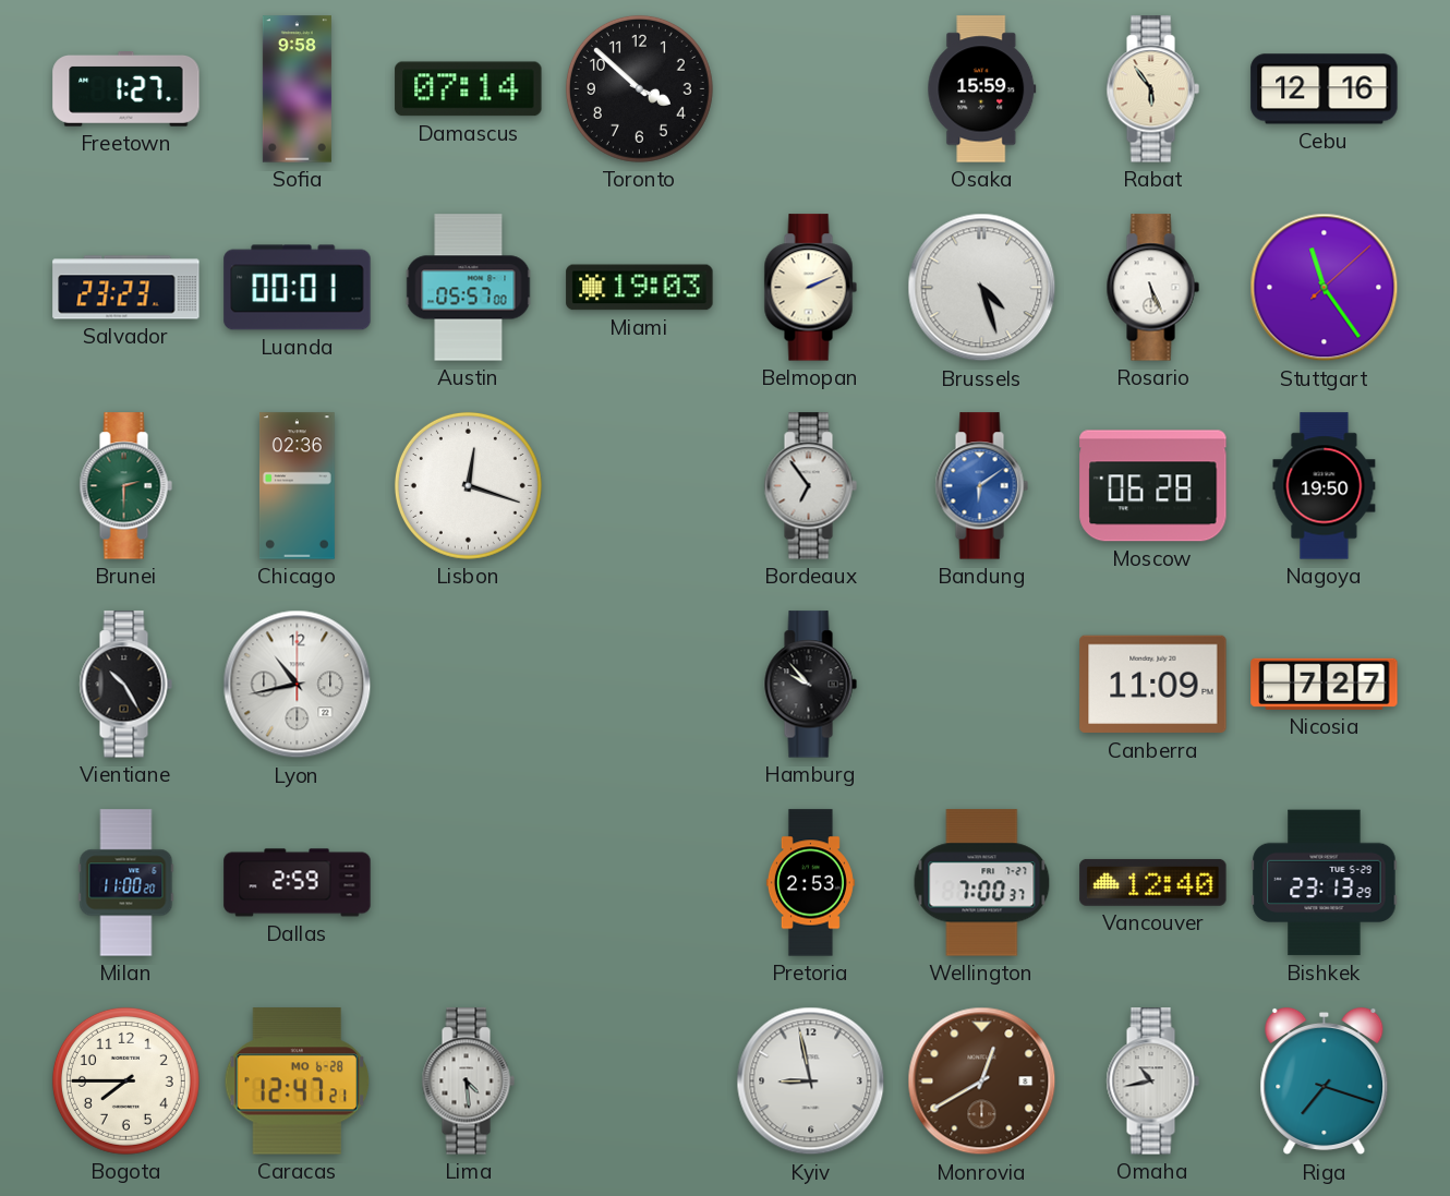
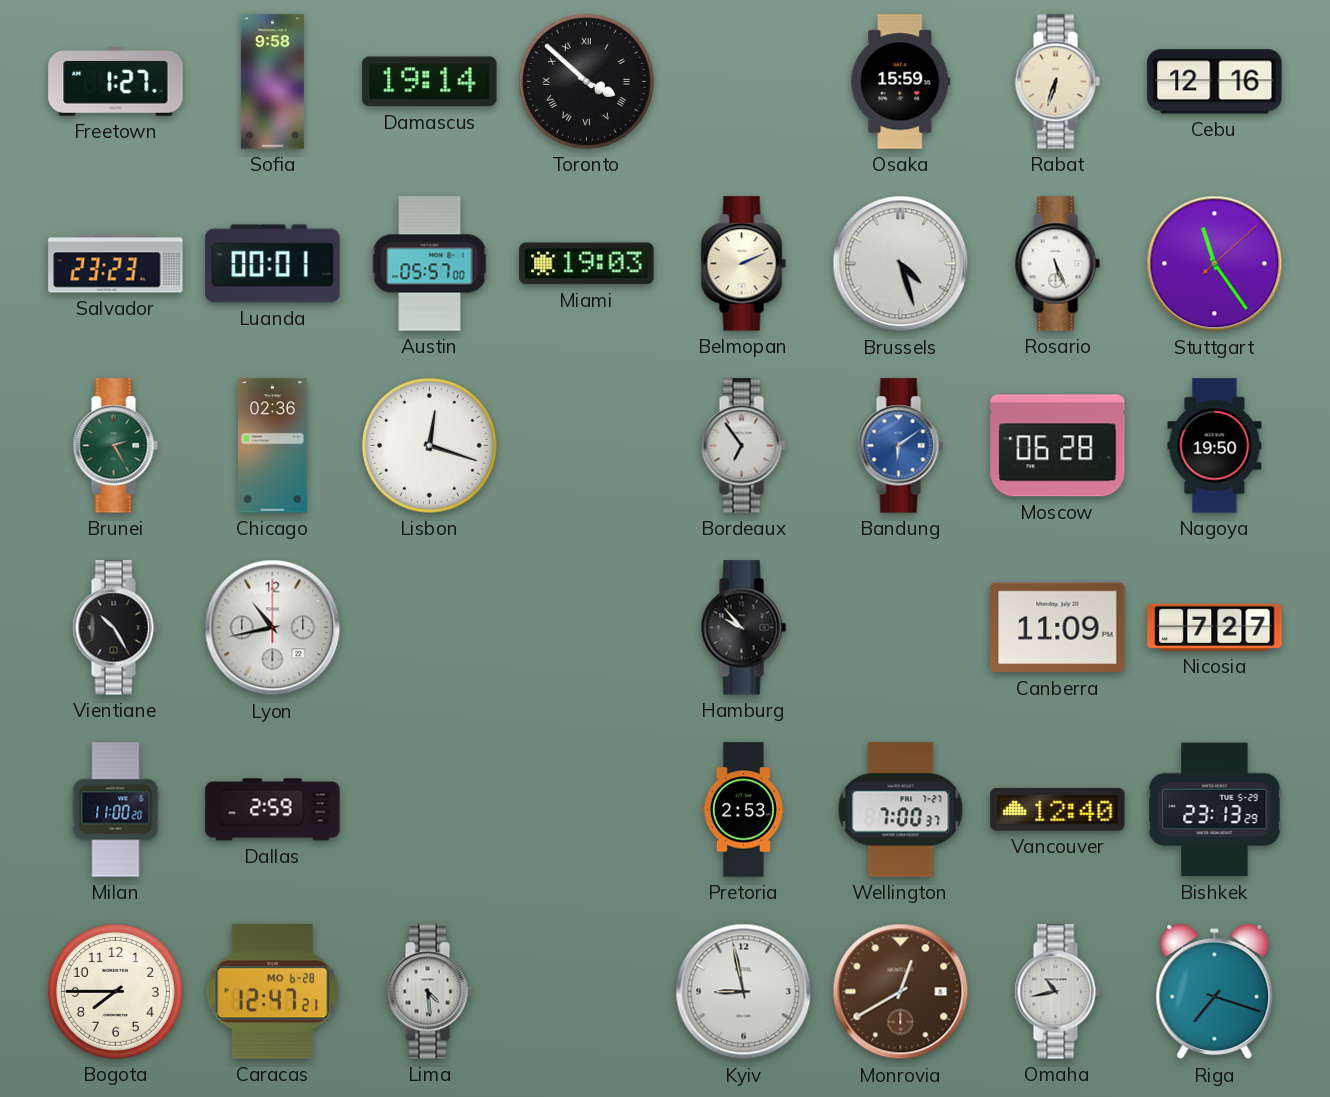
Damascus: 07:14 -> 19:14 (430, 82)
Toronto numerals: Arabic -> Roman (586, 81)
Rabat: 5:54 -> 6:33 (1057, 82)
Brunei: 2:30 -> 2:25 (115, 446)
